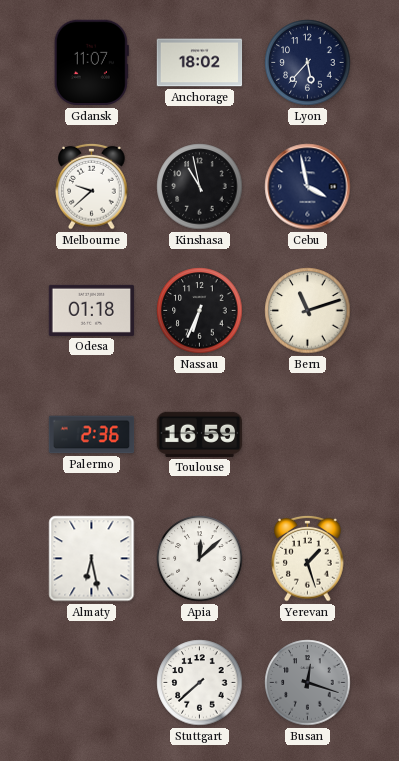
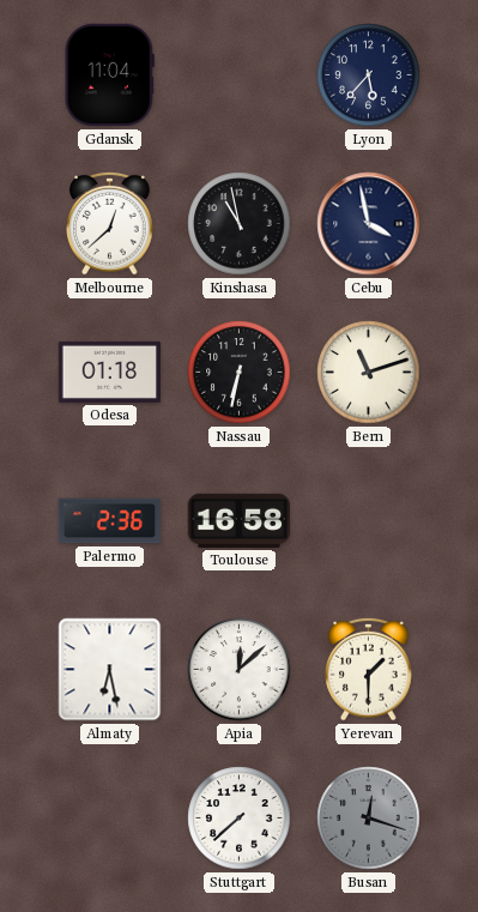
Gdansk: 11:07 -> 11:04 (109, 76)
Anchorage: 18:02 -> none (200, 63)
Melbourne: 9:38 -> 12:38 (110, 223)
Nassau: 6:34 -> 6:32 (240, 373)
Toulouse: 16:59 -> 16:58 (240, 520)
Yerevan: 1:27 -> 1:30 (369, 669)
